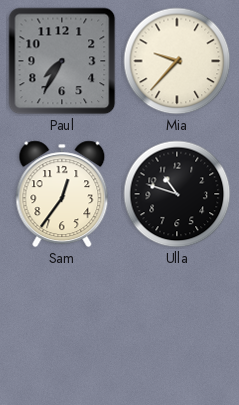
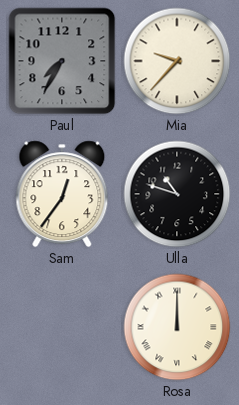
Rosa: none -> 12:00 (177, 327)
